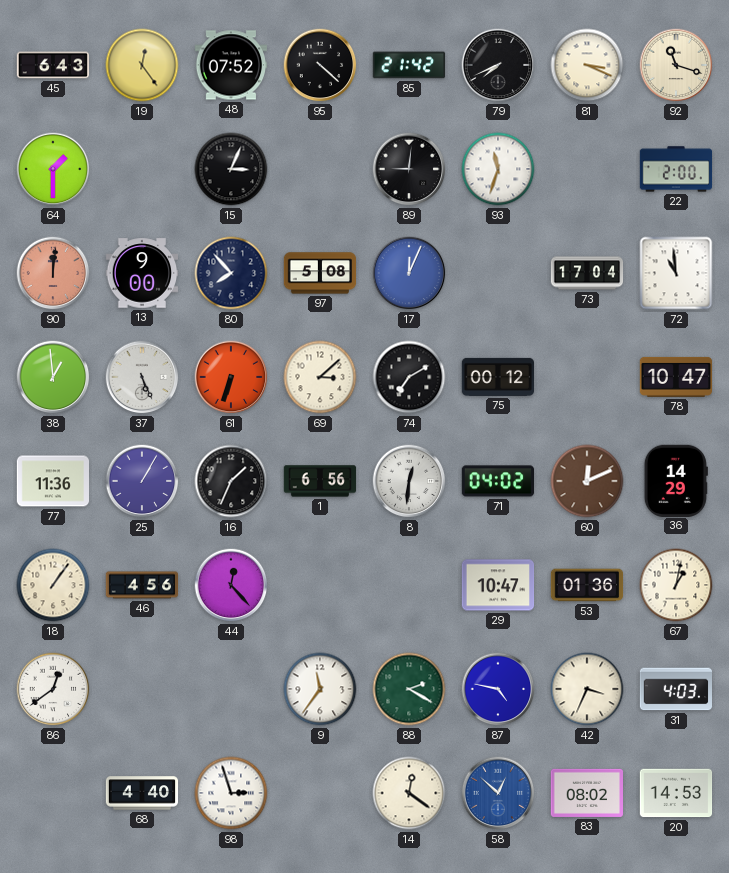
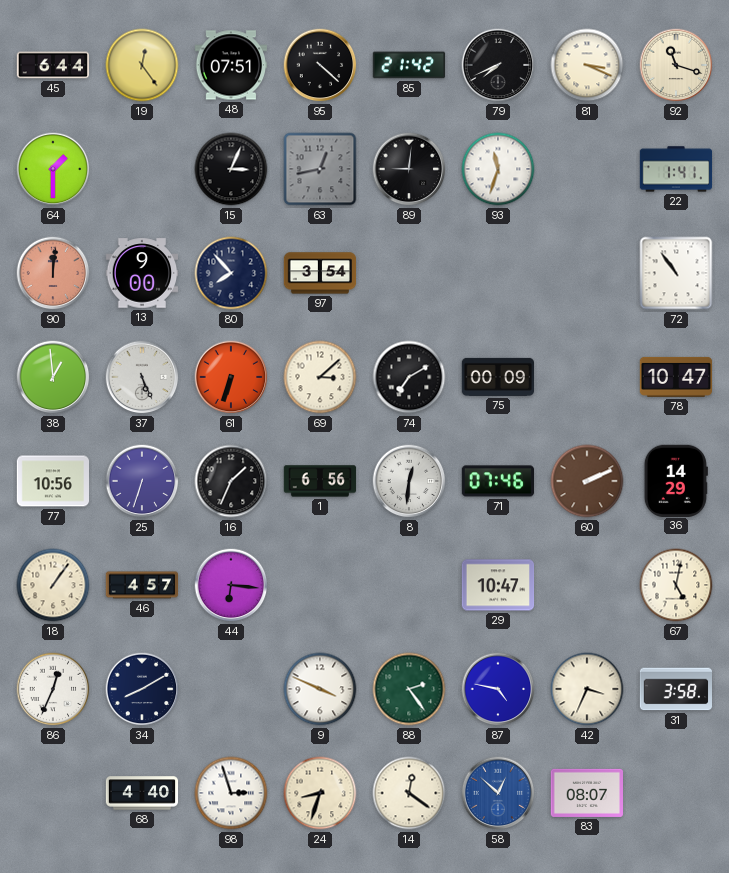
45: 6:43 -> 6:44 (53, 65)
48: 07:52 -> 07:51 (230, 65)
63: none -> 12:43 (320, 169)
22: 2:00 -> 1:41 (676, 169)
97: 5:08 -> 3:54 (320, 273)
17: 12:04 -> none (409, 273)
73: 17:04 -> none (587, 273)
72: 10:59 -> 10:54 (676, 273)
75: 00:12 -> 00:09 (498, 377)
77: 11:36 -> 10:56 (53, 481)
25: 1:05 -> 6:33 (142, 481)
71: 04:02 -> 07:46 (497, 481)
60: 12:11 -> 2:11 (587, 481)
46: 4:56 -> 4:57 (142, 585)
44: 12:23 -> 6:16 (231, 585)
53: 01:36 -> none (587, 585)
67: 1:02 -> 5:02 (676, 585)
86: 12:39 -> 12:34 (53, 689)
34: none -> 8:10 (142, 689)
9: 11:36 -> 3:49 (320, 689)
88: 2:20 -> 2:24 (409, 689)
31: 4:03 -> 3:58 (676, 689)
24: none -> 8:33 (320, 793)
83: 08:02 -> 08:07 (587, 793)
20: 14:53 -> none (676, 793)
